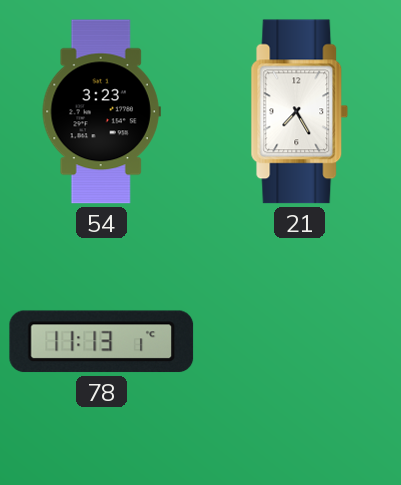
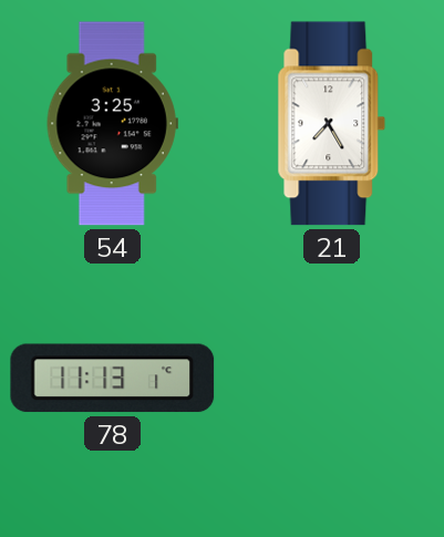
54: 3:23 -> 3:25 (112, 124)
